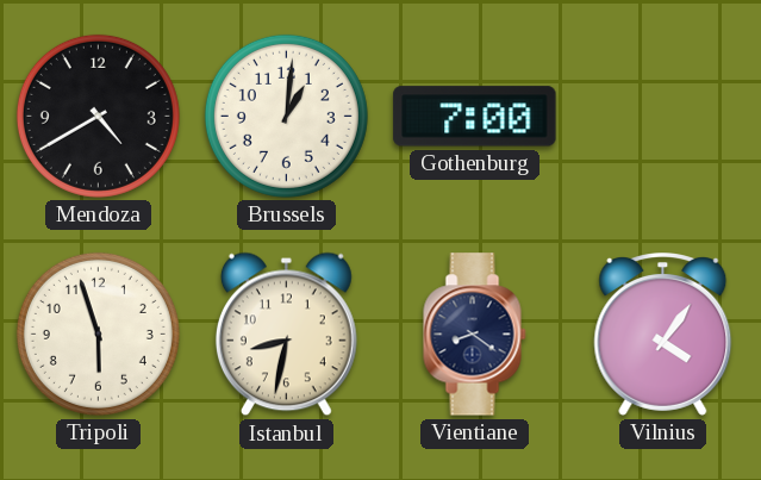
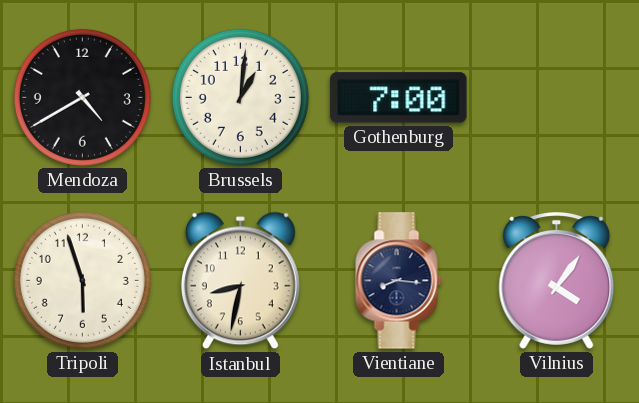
Vientiane: 8:21 -> 8:16 (399, 281)
